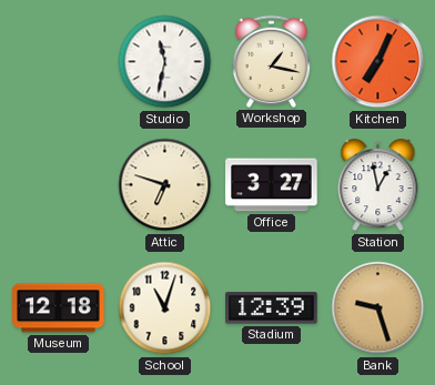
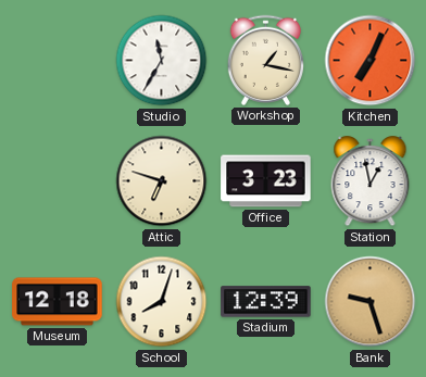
Studio: 11:32 -> 11:35 (162, 61)
Office: 3:27 -> 3:23 (266, 181)
School: 11:03 -> 8:03 (162, 302)
